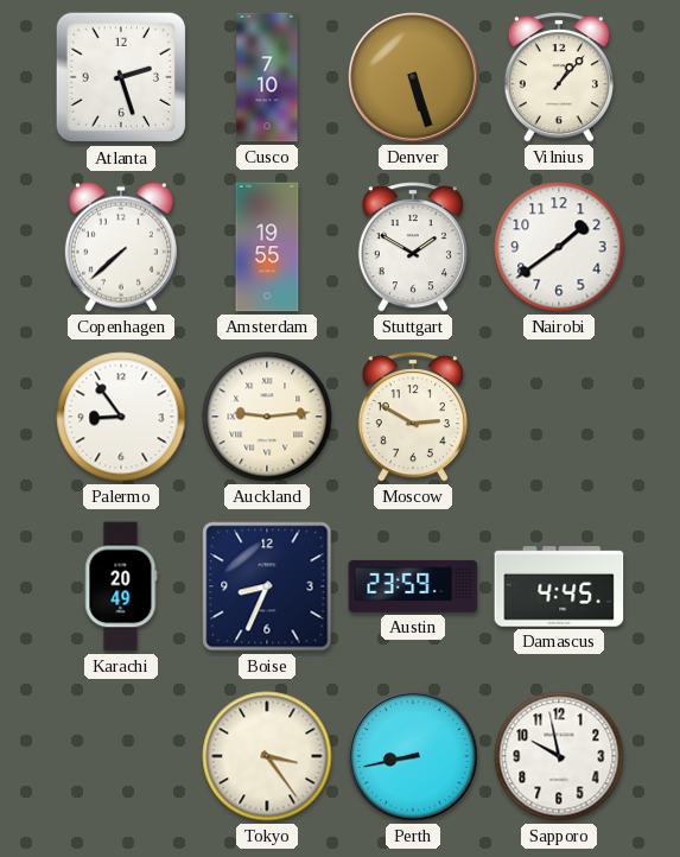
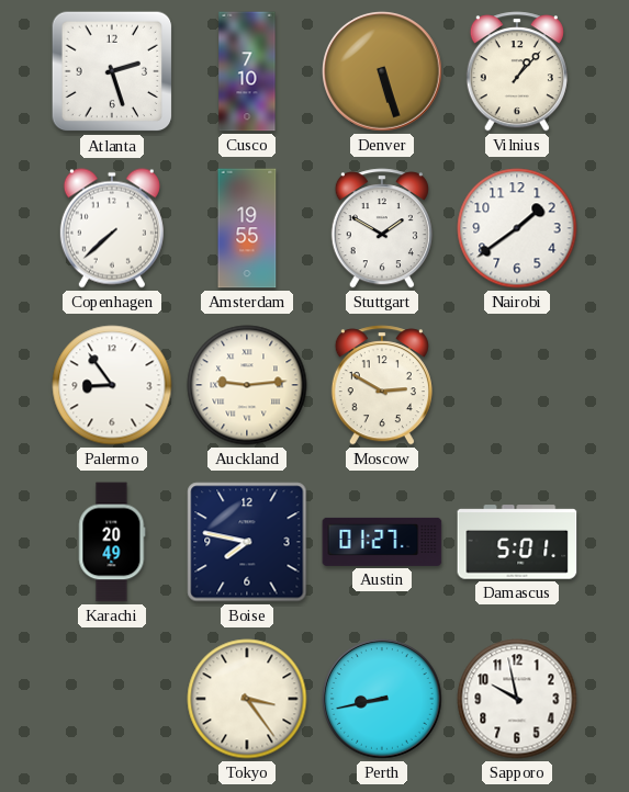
Boise: 8:34 -> 7:47 (247, 542)
Austin: 23:59 -> 01:27 (382, 542)
Damascus: 4:45 -> 5:01 (517, 542)
